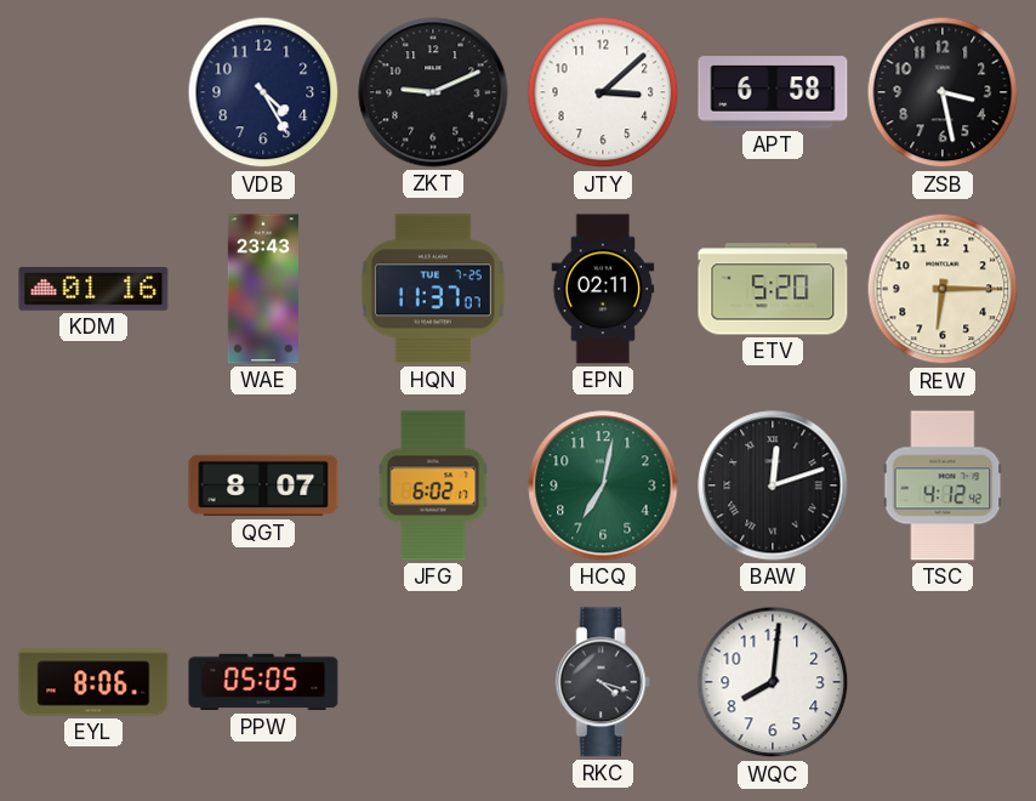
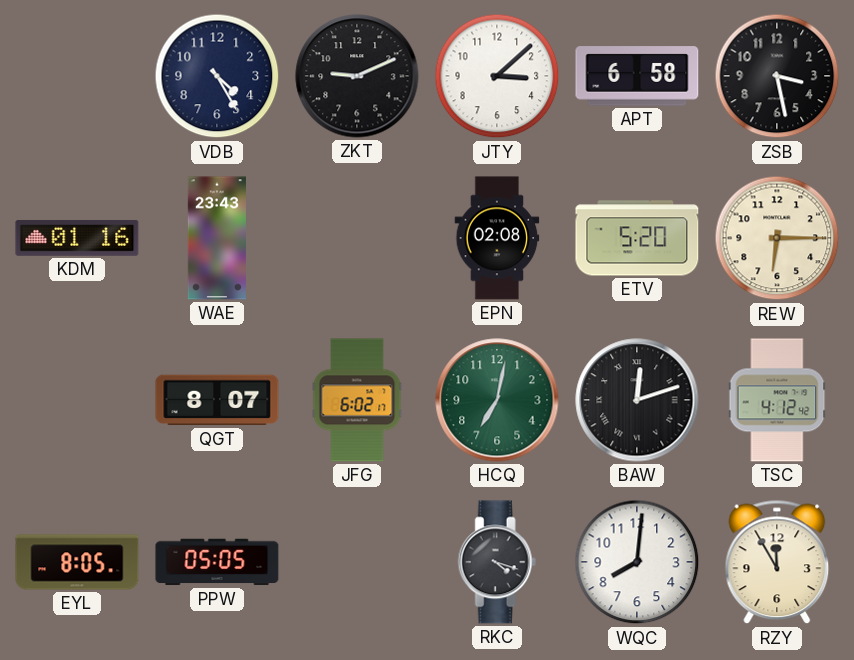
HQN: 11:37 -> none (433, 289)
EPN: 02:11 -> 02:08 (497, 238)
EYL: 8:06 -> 8:05 (77, 562)
RZY: none -> 11:55 (777, 562)
